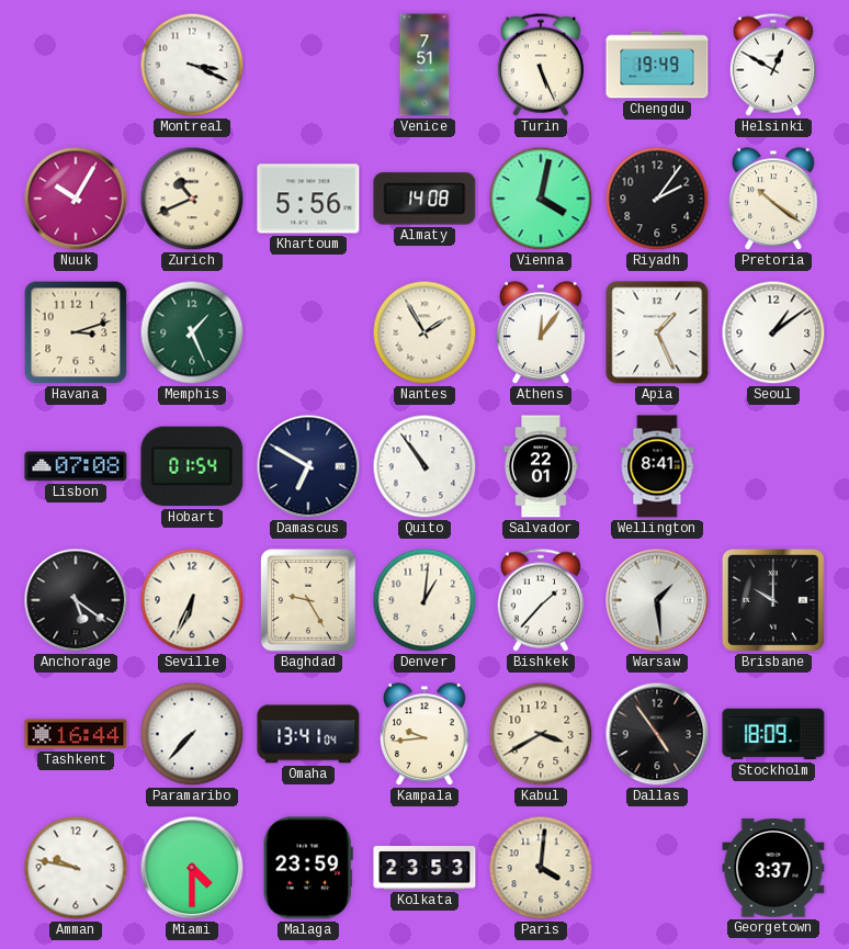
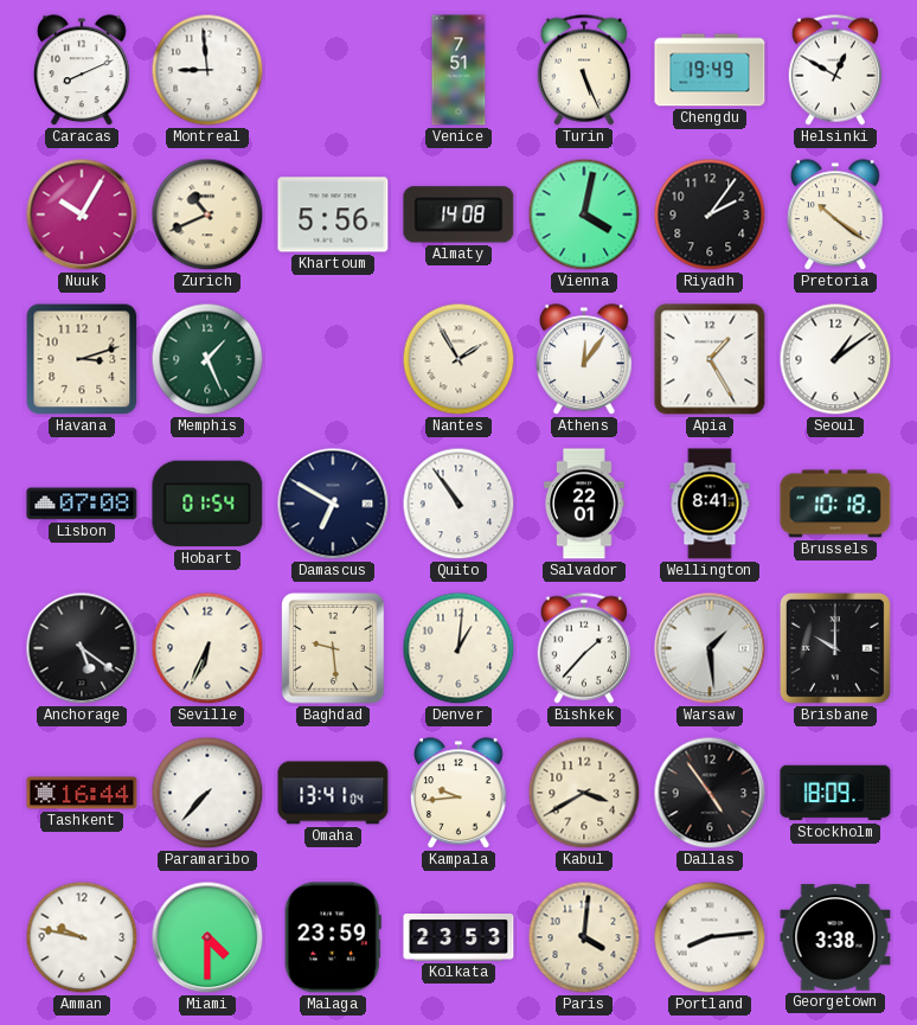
Caracas: none -> 8:11 (82, 71)
Montreal: 3:19 -> 8:59 (207, 70)
Apia: 1:26 -> 1:25 (710, 359)
Brussels: none -> 10:18 (835, 504)
Baghdad: 9:25 -> 9:29 (334, 649)
Portland: none -> 8:14 (710, 937)
Georgetown: 3:37 -> 3:38 (835, 937)
